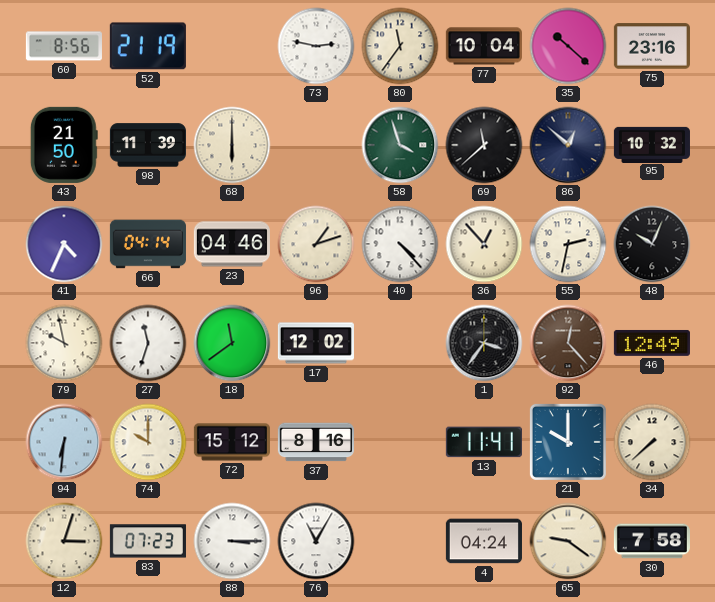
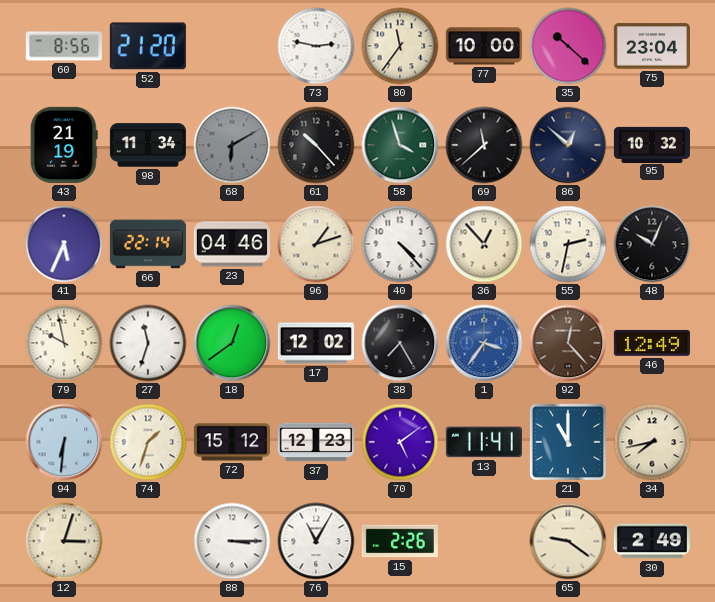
52: 21:19 -> 21:20 (148, 46)
77: 10:04 -> 10:00 (484, 46)
75: 23:16 -> 23:04 (652, 46)
43: 21:50 -> 21:19 (64, 145)
98: 11:39 -> 11:34 (148, 145)
68: 6:00 -> 6:10 (232, 145)
68 dial: cream -> grey (232, 145)
61: none -> 10:23 (316, 145)
41: 4:34 -> 5:34 (64, 244)
66: 04:14 -> 22:14 (148, 244)
18: 11:39 -> 12:39 (232, 343)
38: none -> 7:25 (400, 343)
1 dial: black -> blue (484, 343)
74: 10:00 -> 1:33 (148, 442)
37: 8:16 -> 12:23 (316, 442)
70: none -> 5:09 (400, 442)
21: 10:00 -> 11:00 (568, 442)
34: 7:38 -> 7:43 (652, 442)
83: 07:23 -> none (148, 541)
15: none -> 2:26 (400, 541)
4: 04:24 -> none (484, 541)
30: 7:58 -> 2:49 (652, 541)
